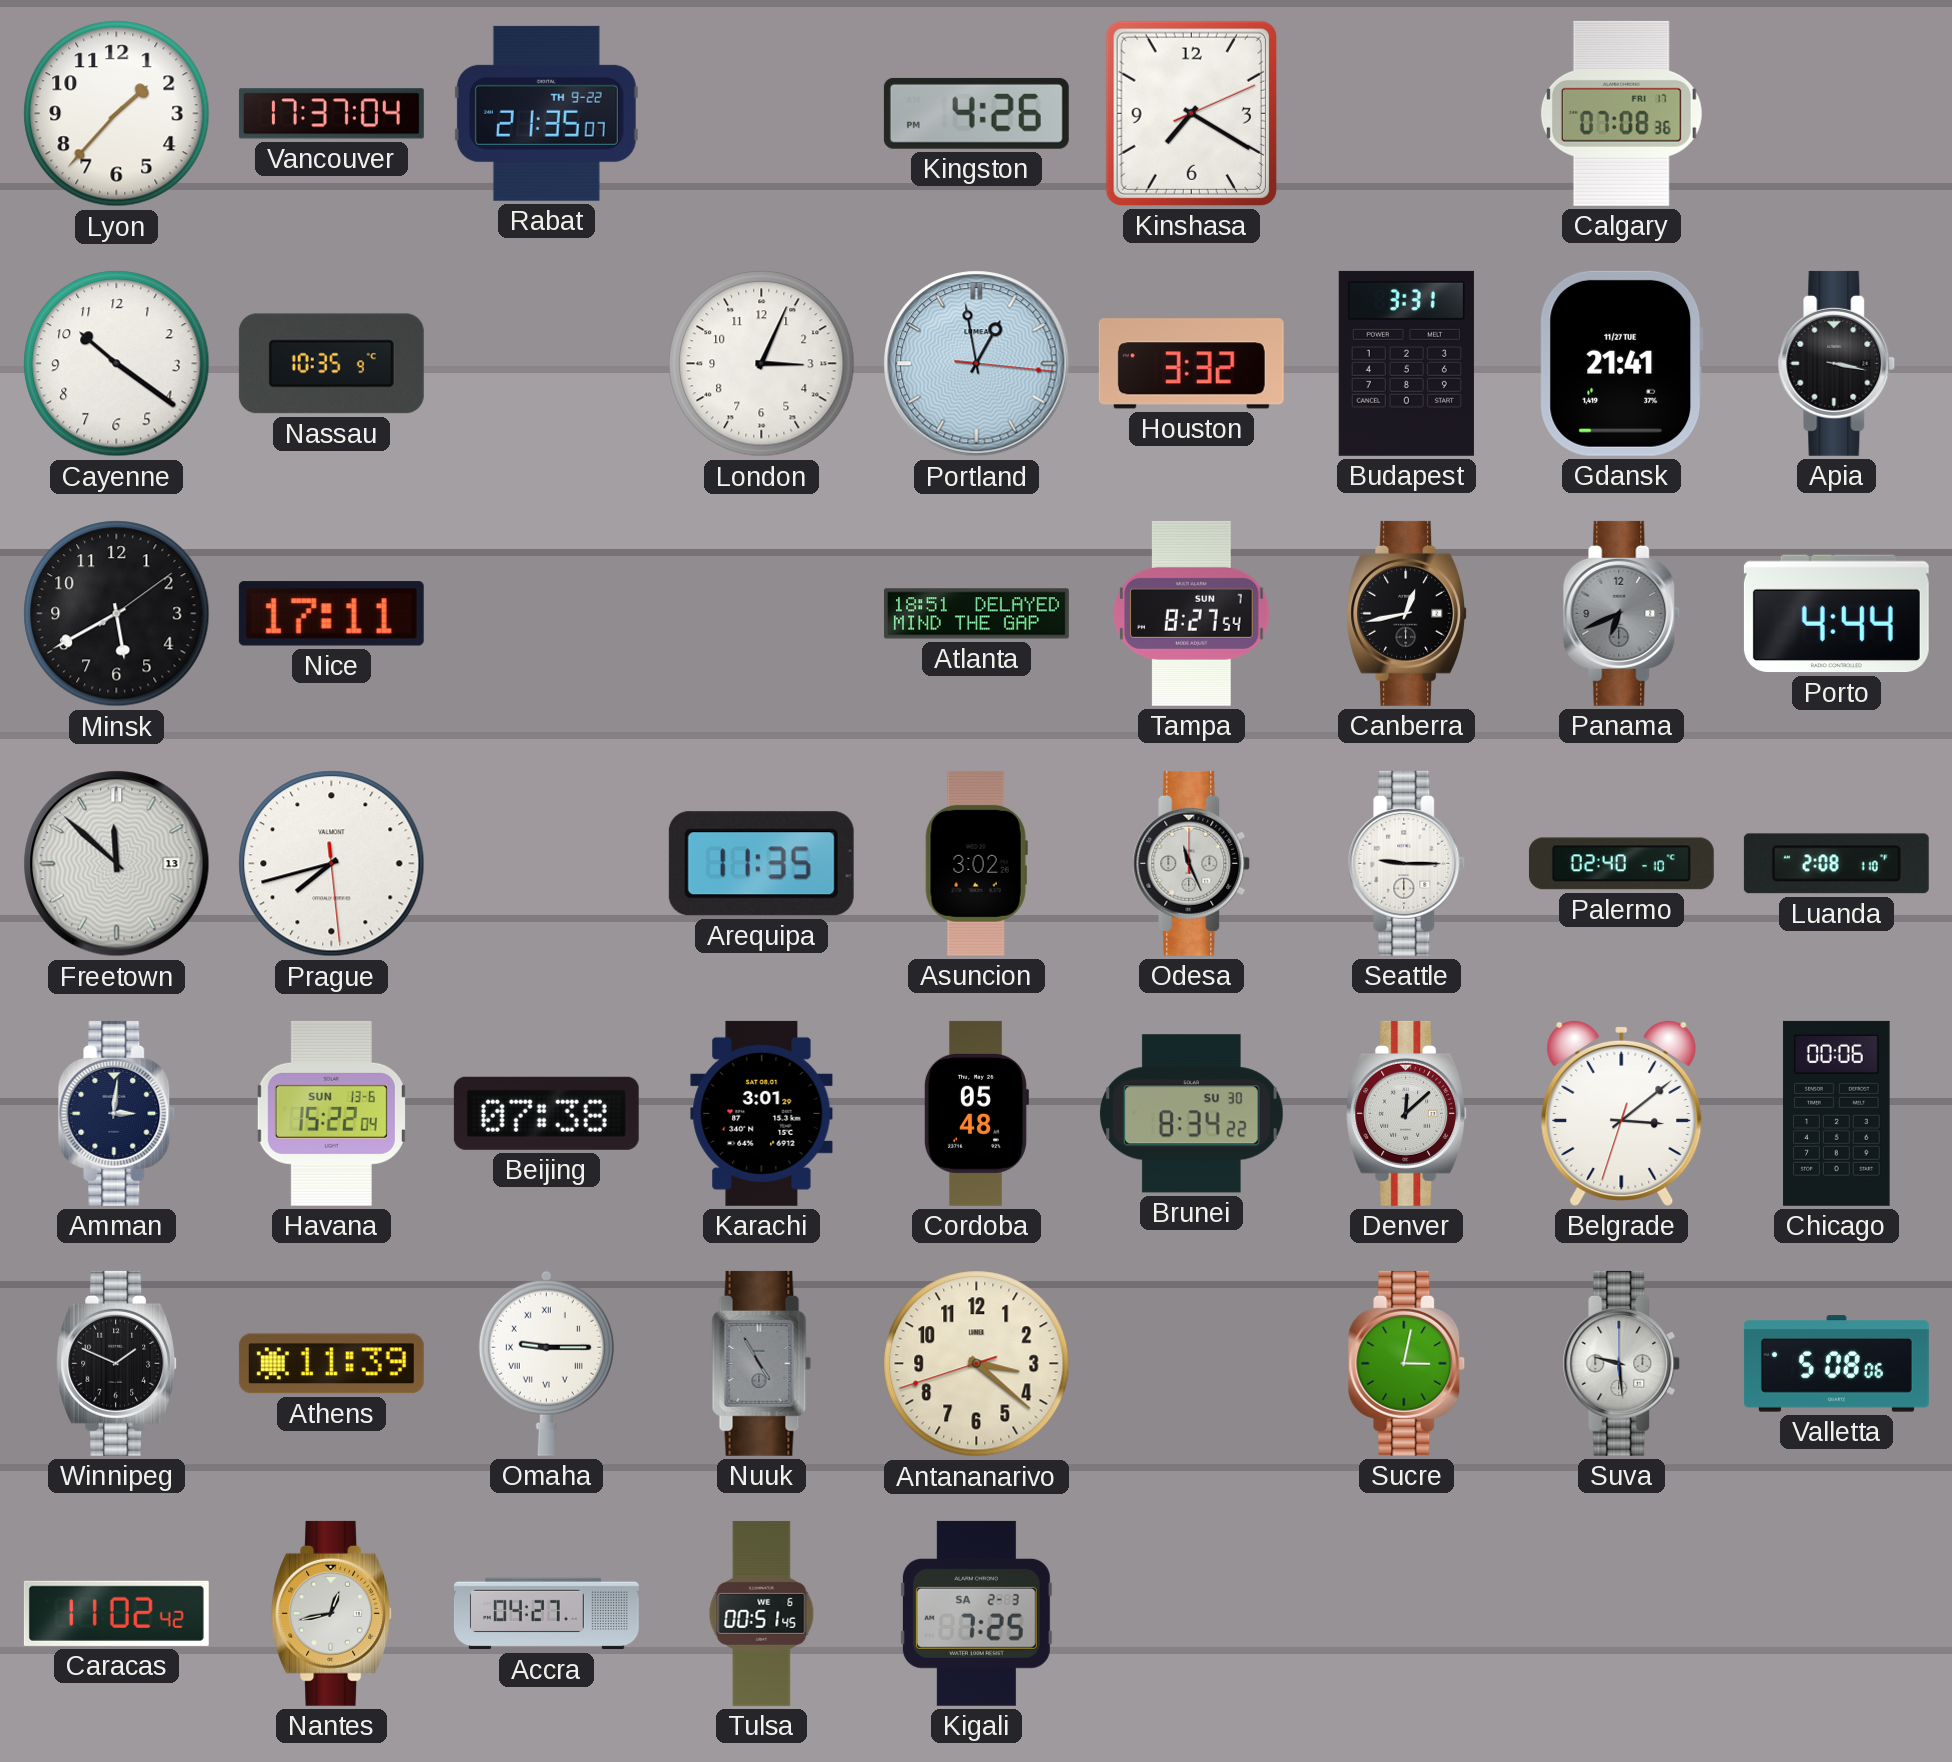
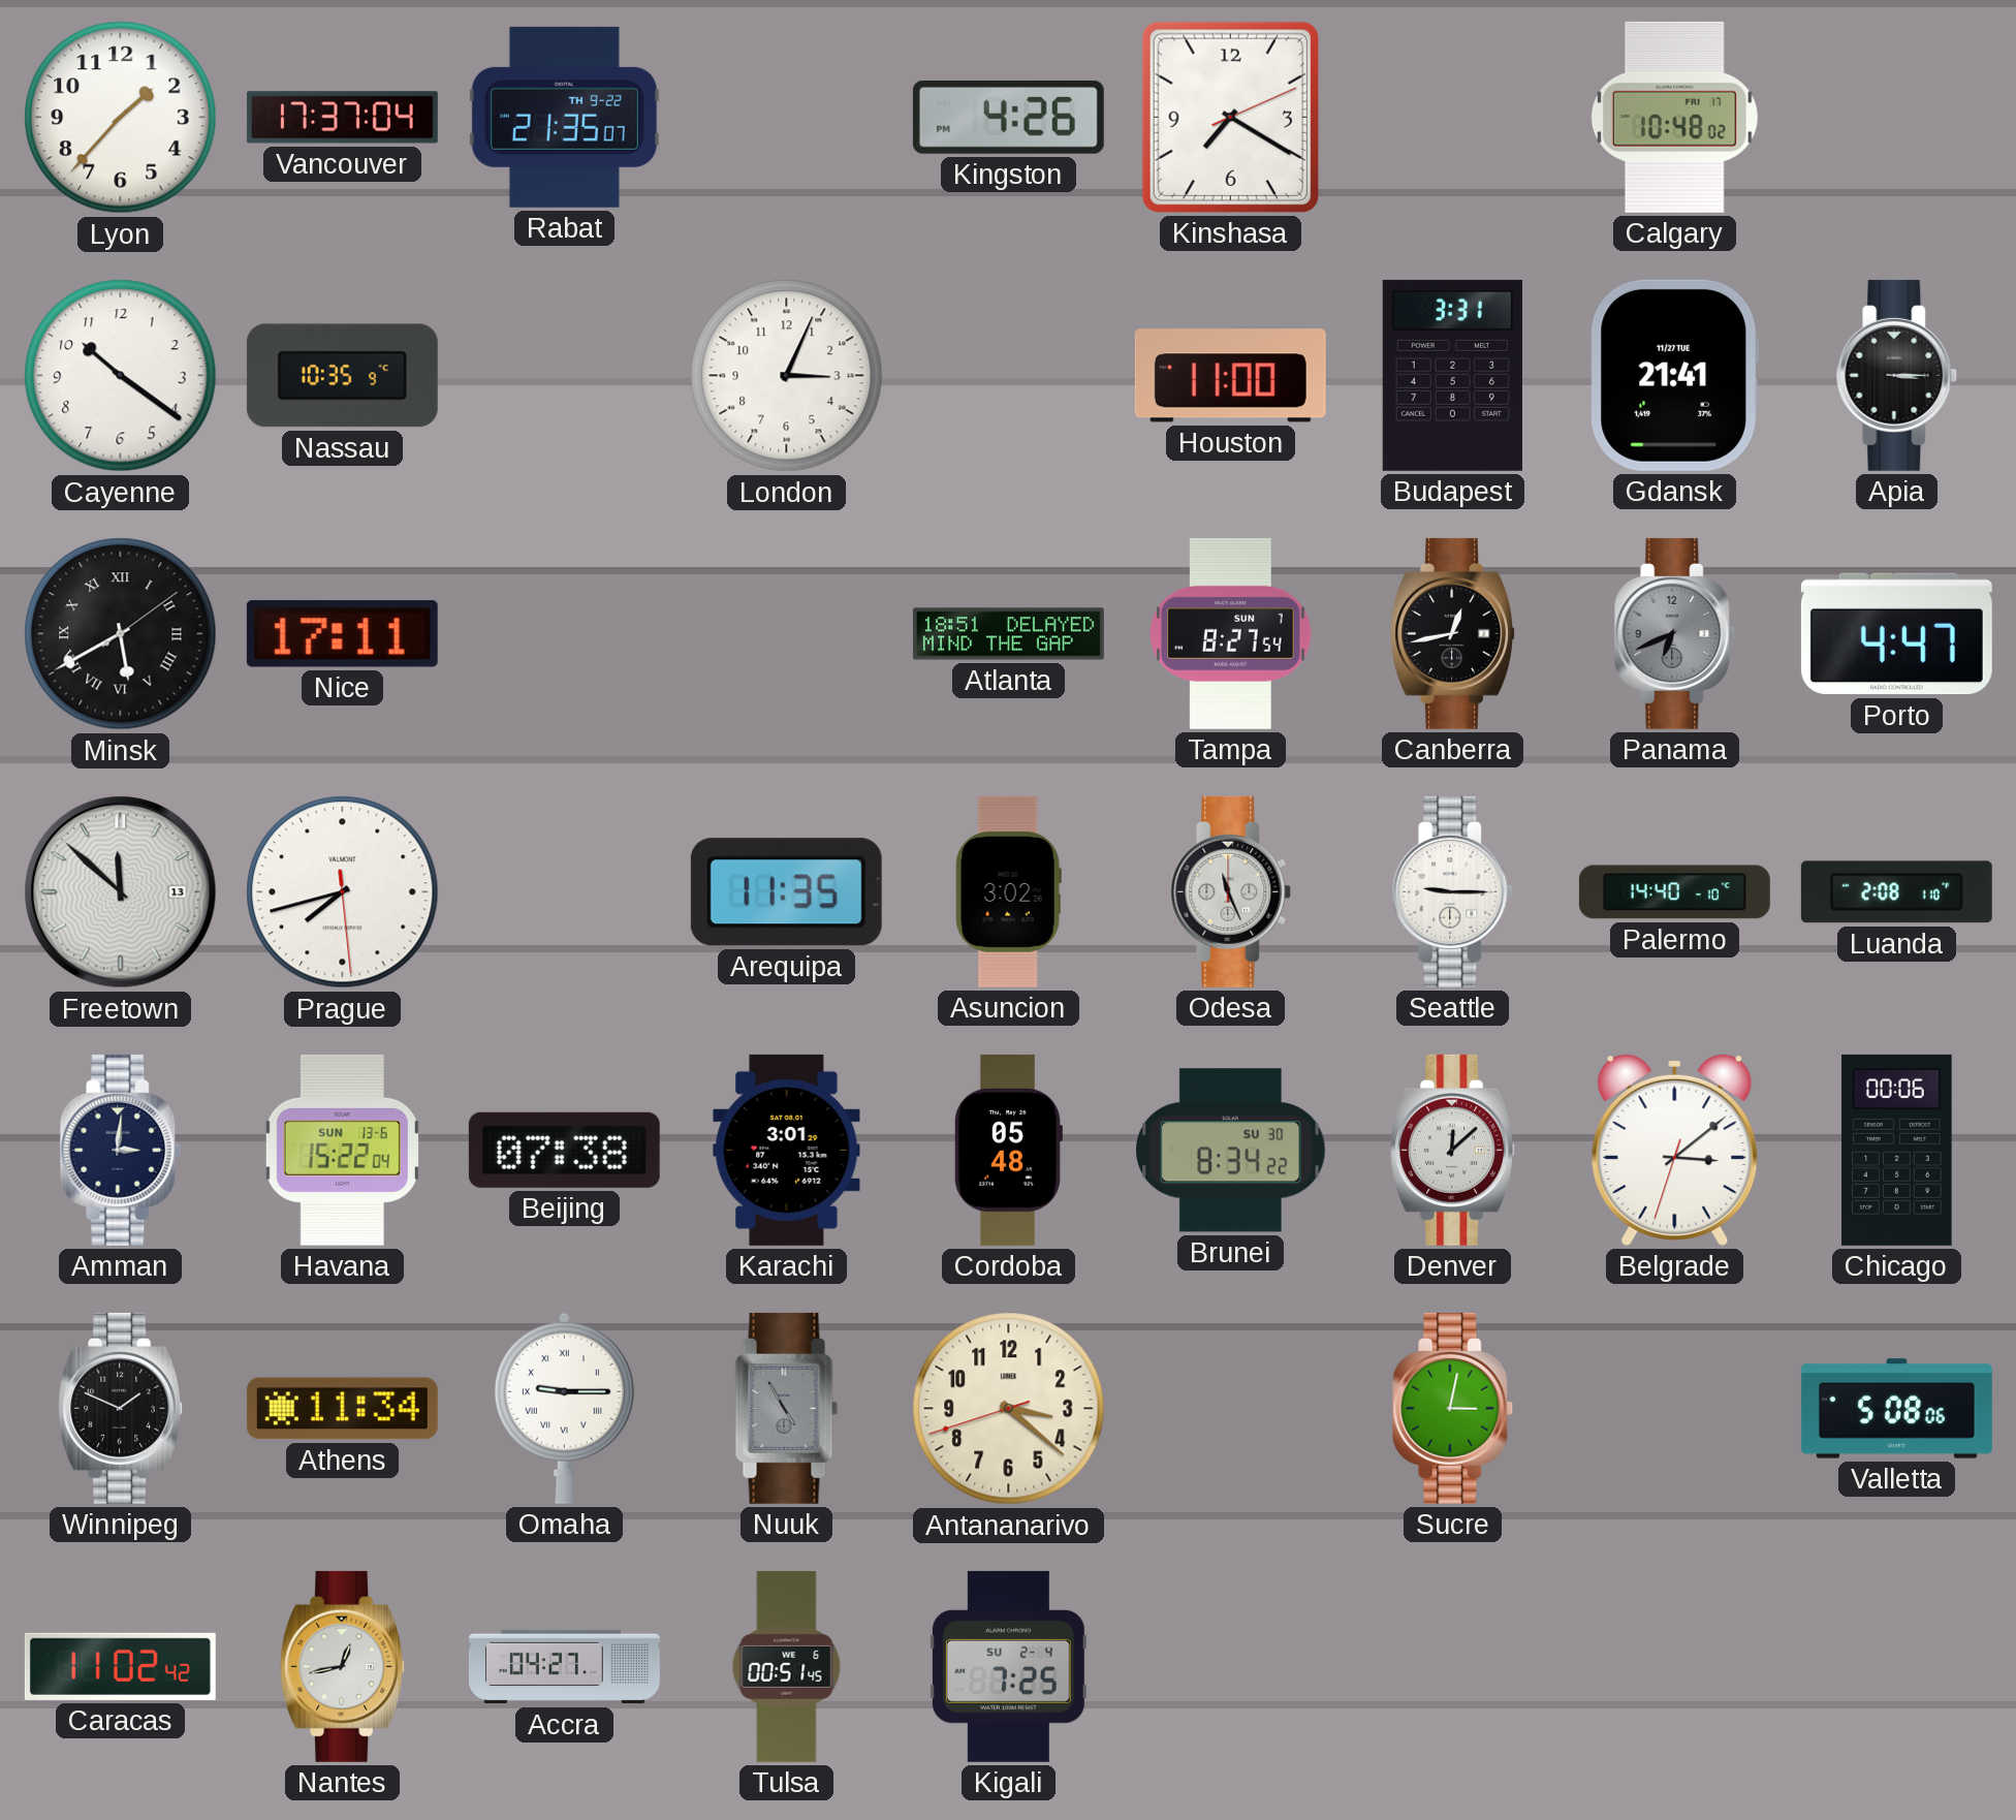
Calgary: 07:08 -> 10:48 (1674, 117)
Portland: 12:58 -> none (977, 364)
Houston: 3:32 -> 11:00 (1230, 376)
Apia: 3:17 -> 3:15 (1897, 375)
Minsk numerals: Arabic -> Roman (121, 634)
Porto: 4:44 -> 4:47 (1896, 634)
Palermo: 02:40 -> 14:40 (1674, 892)
Athens: 11:39 -> 11:34 (342, 1409)
Suva: 9:29 -> none (1622, 1363)
Kigali date: SA 2-3 -> SU 2-4 (1008, 1666)
